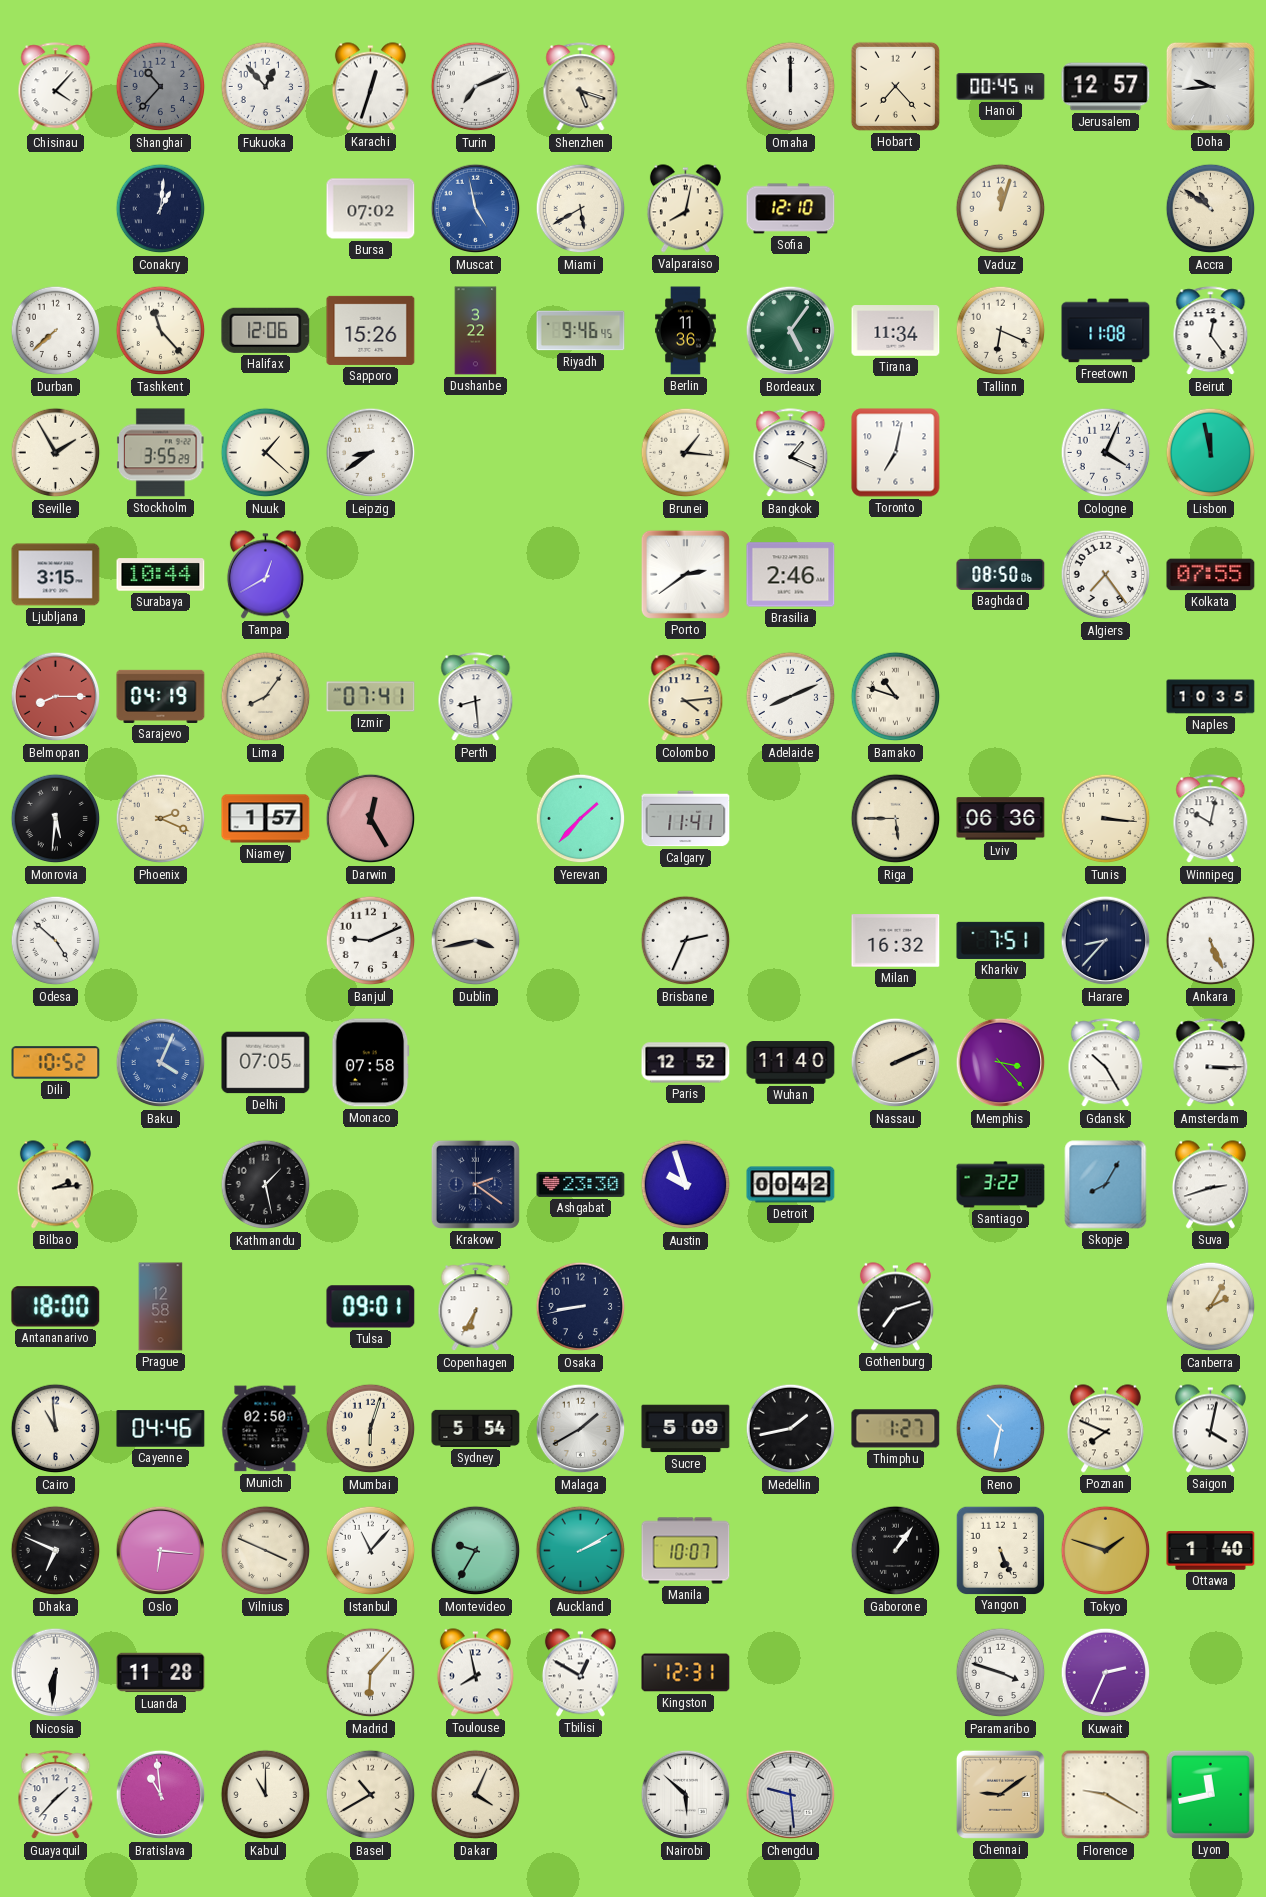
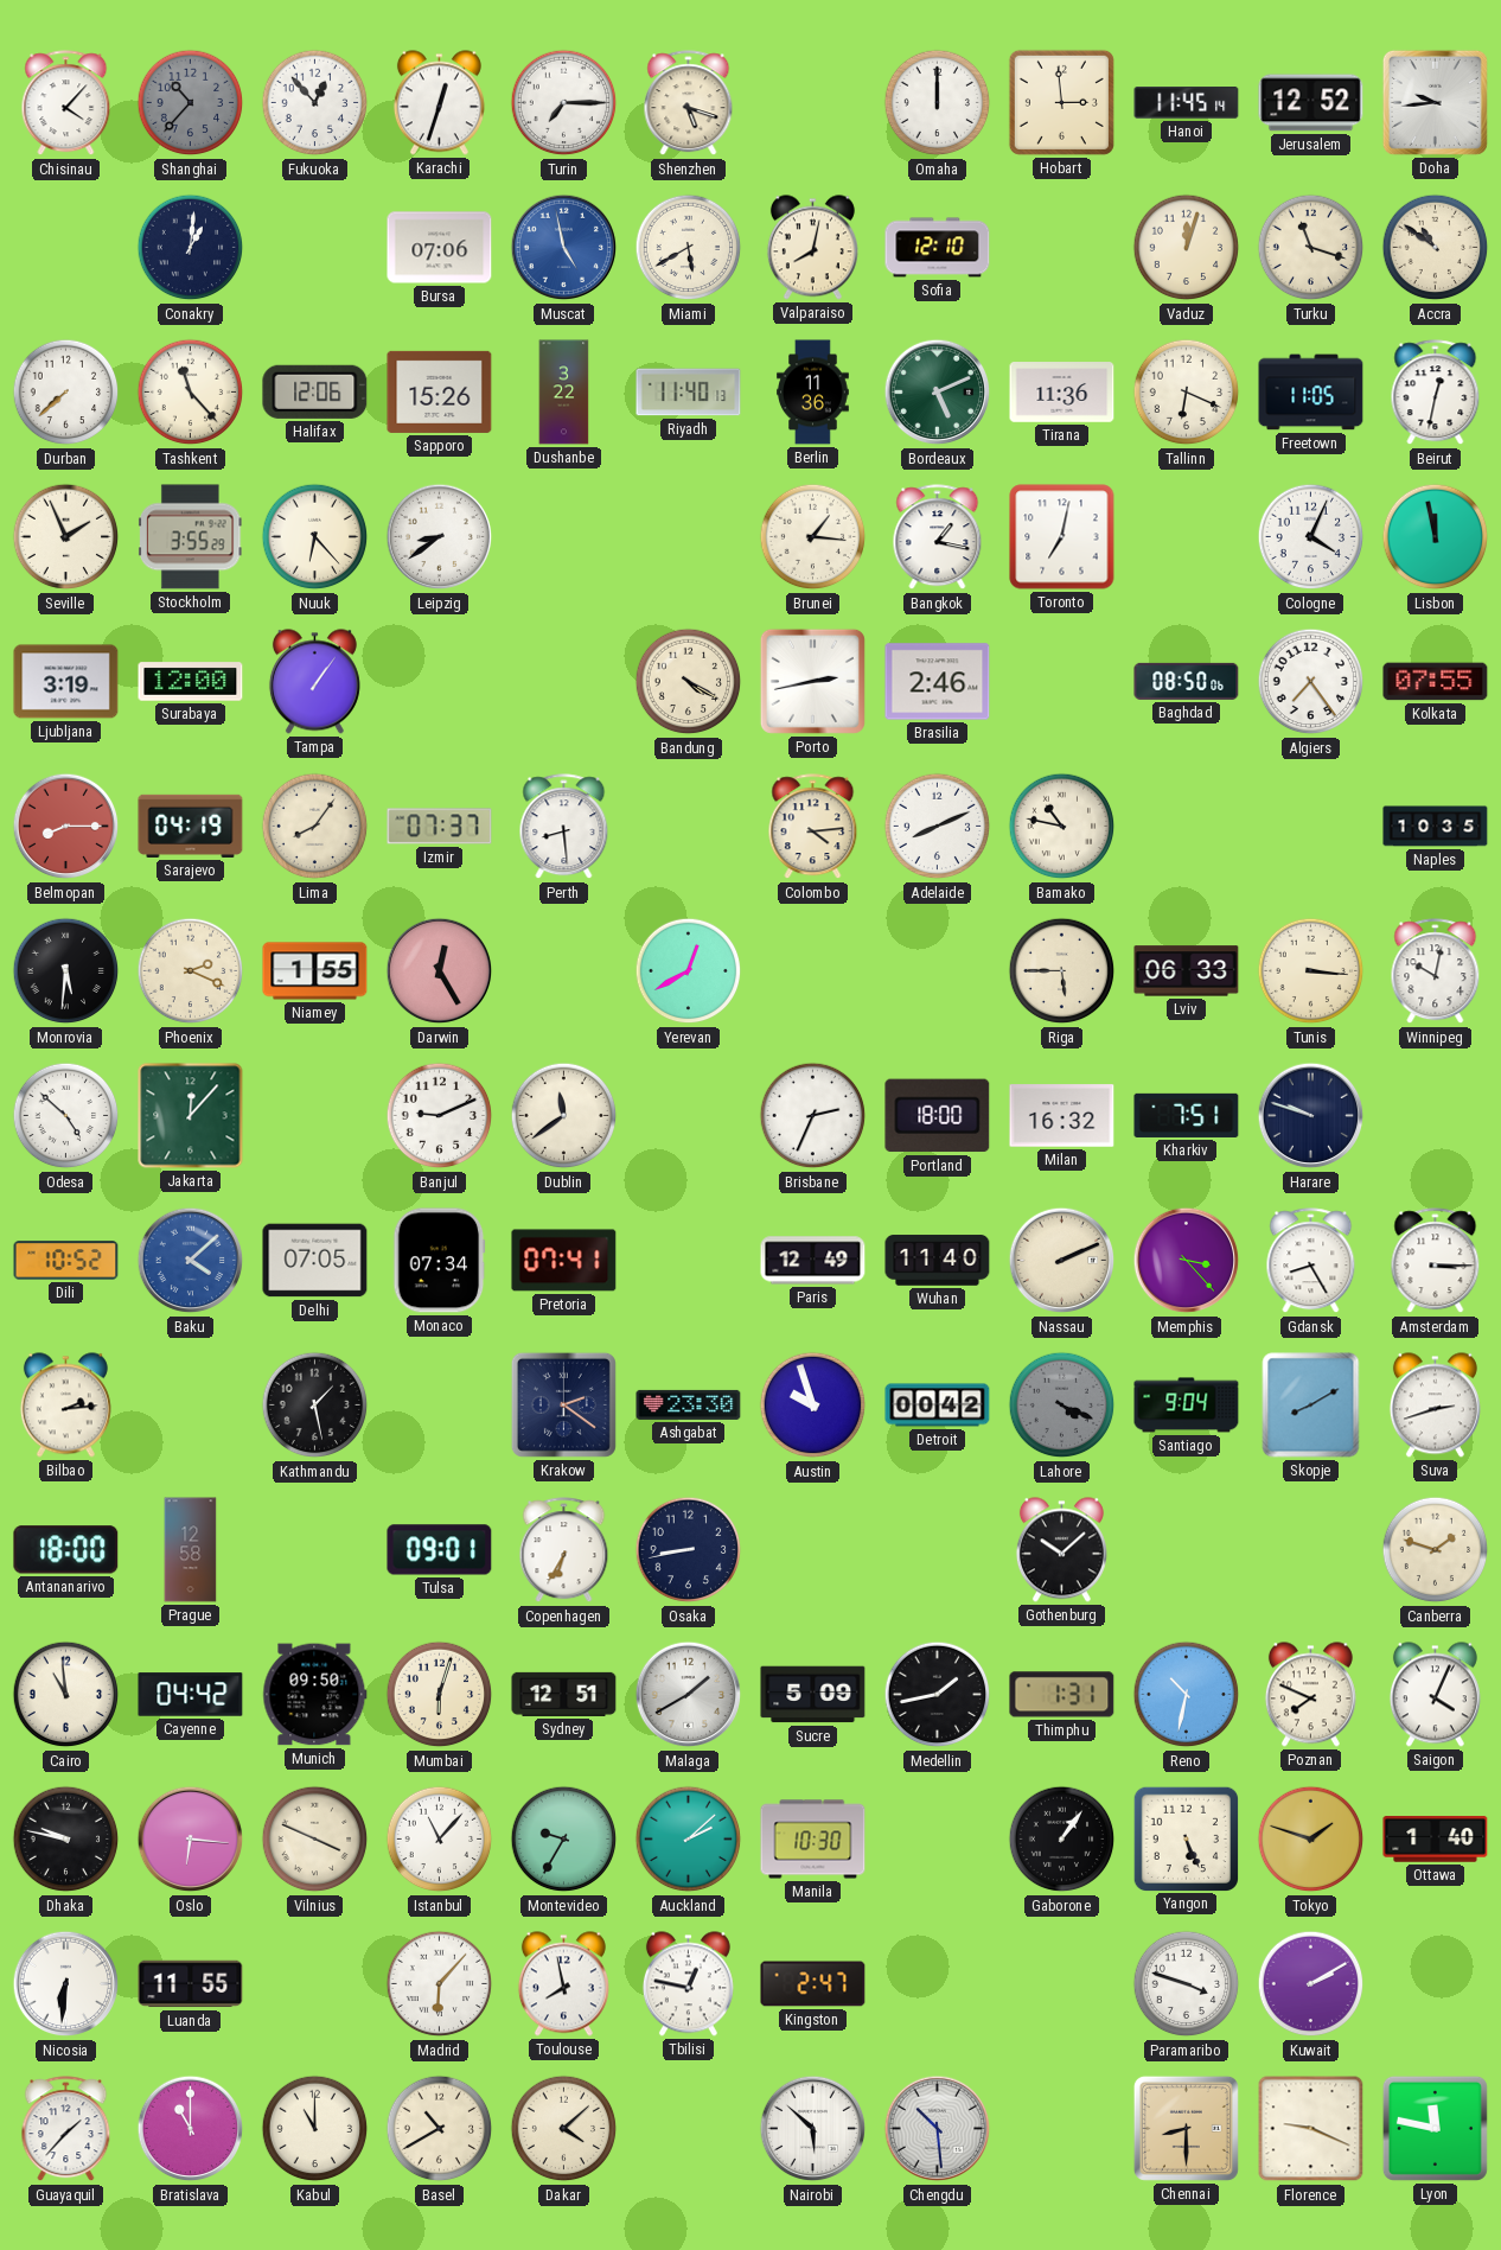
Turin: 7:11 -> 7:15 (564, 103)
Hobart: 7:23 -> 2:59 (1061, 102)
Hanoi: 00:45 -> 11:45 (1187, 103)
Jerusalem: 12:57 -> 12:52 (1311, 103)
Bursa: 07:02 -> 07:06 (440, 248)
Turku: none -> 11:18 (1311, 248)
Riyadh: 9:46 -> 11:40 (689, 393)
Bordeaux: 5:06 -> 5:11 (938, 393)
Tirana: 11:34 -> 11:36 (1062, 393)
Freetown: 11:08 -> 11:05 (1311, 393)
Beirut: 12:24 -> 12:32 (1436, 393)
Seville: 1:55 -> 1:56 (66, 537)
Nuuk: 1:22 -> 6:23 (315, 537)
Bangkok: 1:19 -> 1:17 (938, 537)
Ljubljana: 3:15 -> 3:19 (66, 682)
Surabaya: 10:44 -> 12:00 (191, 682)
Tampa: 12:40 -> 1:06 (314, 682)
Bandung: none -> 4:20 (689, 682)
Porto: 2:39 -> 2:43 (812, 681)
Izmir: 07:41 -> 07:37 (440, 827)
Bamako: 10:48 -> 10:47 (1062, 827)
Niamey: 1:57 -> 1:55 (315, 971)
Yerevan: 1:37 -> 12:40 (689, 971)
Calgary: 11:41 -> none (686, 819)
Lviv: 06:36 -> 06:33 (1187, 971)
Jakarta: none -> 12:07 (191, 1116)
Dublin: 3:43 -> 11:39 (564, 1116)
Portland: none -> 18:00 (938, 1116)
Harare: 8:37 -> 9:48 (1311, 1116)
Ankara: 5:26 -> none (1211, 941)
Baku: 4:04 -> 4:08 (191, 1261)
Monaco: 07:58 -> 07:34 (440, 1261)
Pretoria: none -> 07:41 (564, 1261)
Paris: 12:52 -> 12:49 (813, 1261)
Gdansk: 10:25 -> 8:25 (1311, 1261)
Lahore: none -> 4:19 (1062, 1406)
Santiago: 3:22 -> 9:04 (1187, 1406)
Skopje: 8:05 -> 8:10 (1311, 1406)
Gothenburg: 7:12 -> 10:08 (1061, 1550)
Canberra: 2:05 -> 1:48 (1436, 1550)
Cayenne: 04:46 -> 04:42 (191, 1695)
Munich: 02:50 -> 09:50 (315, 1695)
Sydney: 5:54 -> 12:51 (564, 1694)
Thimphu: 1:27 -> 1:31 (1062, 1695)
Saigon: 4:02 -> 4:04 (1435, 1695)
Dhaka: 6:49 -> 9:47 (66, 1840)
Auckland: 2:10 -> 2:08 (689, 1840)
Manila: 10:07 -> 10:30 (813, 1840)
Luanda: 11:28 -> 11:55 (191, 1984)
Tbilisi: 12:50 -> 12:47 (688, 1984)
Kingston: 12:31 -> 2:47 (813, 1984)
Kuwait: 2:34 -> 2:10 (1311, 1984)
Bratislava: 10:59 -> 11:00 (191, 2129)
Dakar: 4:04 -> 4:08 (564, 2129)
Chengdu: 9:29 -> 10:29 (938, 2129)
Chennai: 9:09 -> 8:30 (1186, 2128)
Florence: 9:20 -> 9:19 (1311, 2129)
Lyon: 11:43 -> 11:47 (1435, 2128)
